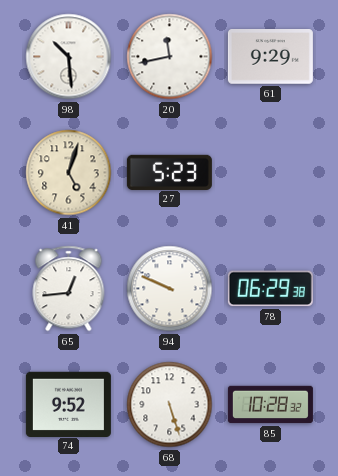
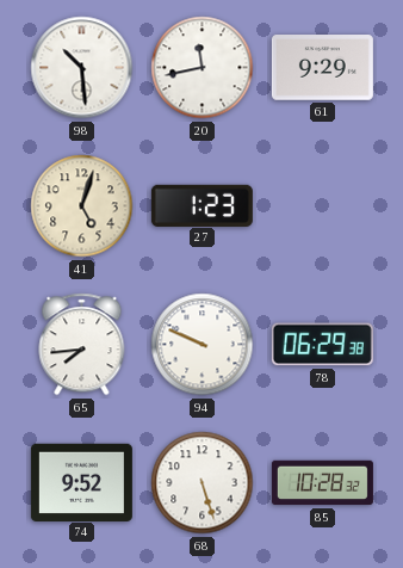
27: 5:23 -> 1:23 (201, 205)
65: 12:44 -> 7:44 (82, 345)
